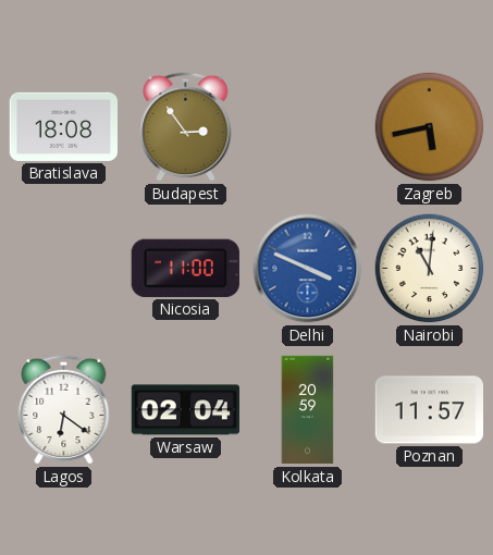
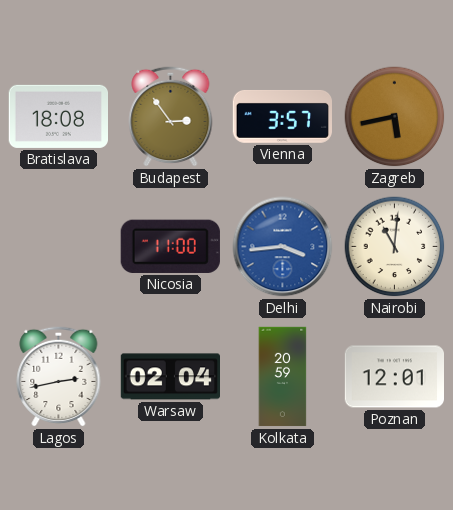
Vienna: none -> 3:57 (282, 116)
Delhi: 3:49 -> 3:44 (283, 247)
Lagos: 6:21 -> 2:43 (59, 376)
Poznan: 11:57 -> 12:01 (394, 377)
